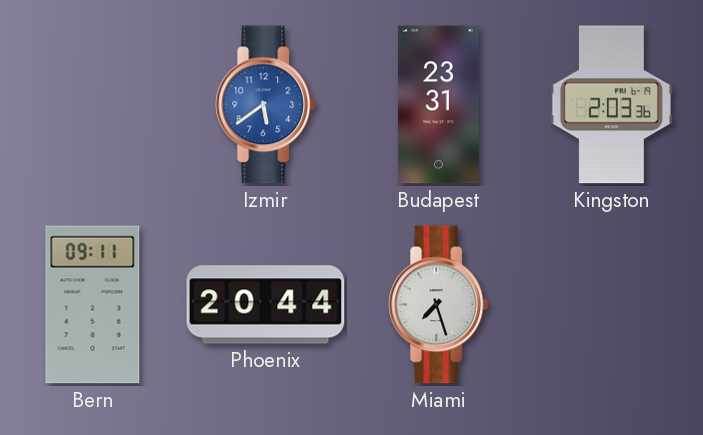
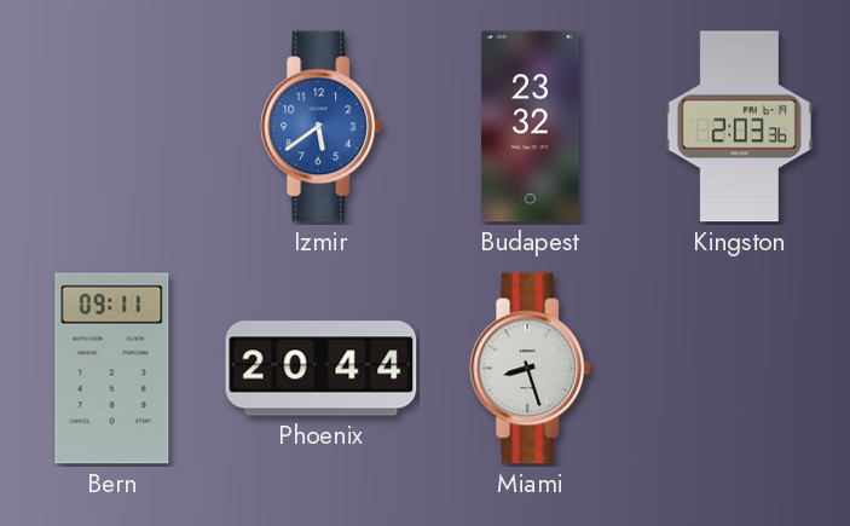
Budapest: 23:31 -> 23:32 (531, 127)
Miami: 7:27 -> 8:27 (531, 369)
